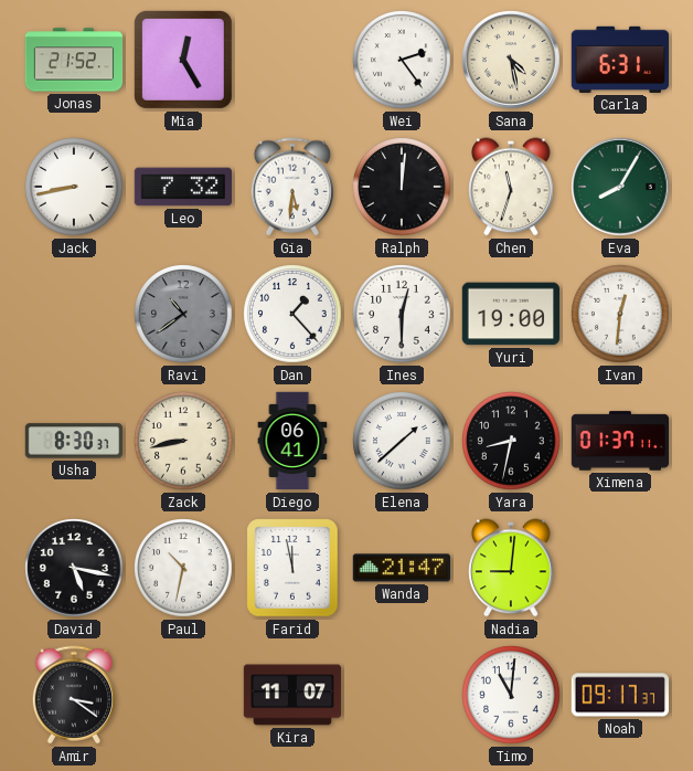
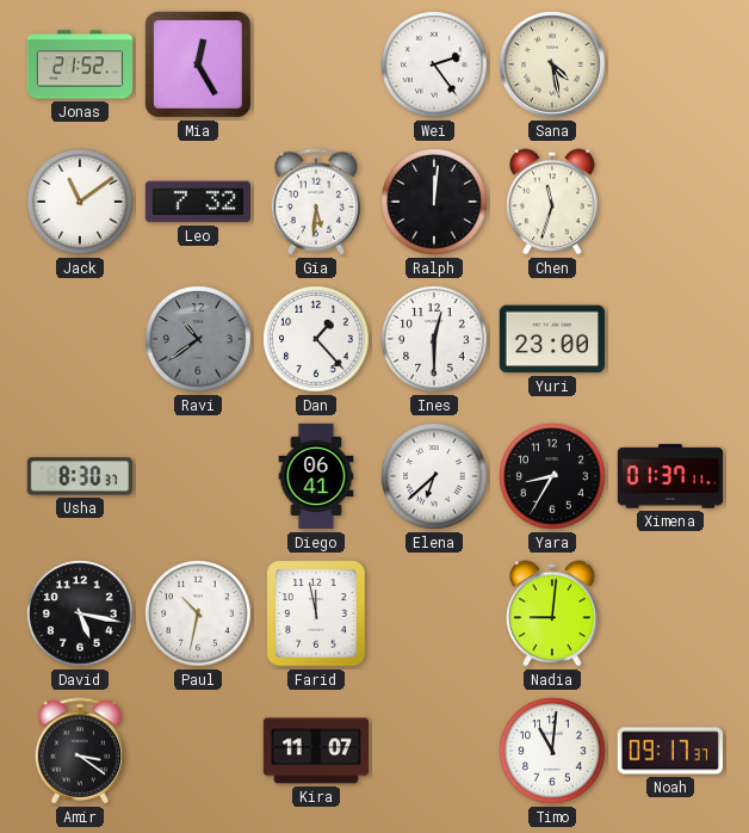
Carla: 6:31 -> none (620, 60)
Jack: 8:43 -> 11:09 (80, 202)
Eva: 8:05 -> none (620, 187)
Yuri: 19:00 -> 23:00 (551, 339)
Ivan: 12:31 -> none (620, 314)
Zack: 8:43 -> none (183, 441)
Elena: 1:38 -> 6:38 (434, 476)
Yara: 8:32 -> 8:35 (552, 476)
Wanda: 21:47 -> none (401, 568)
